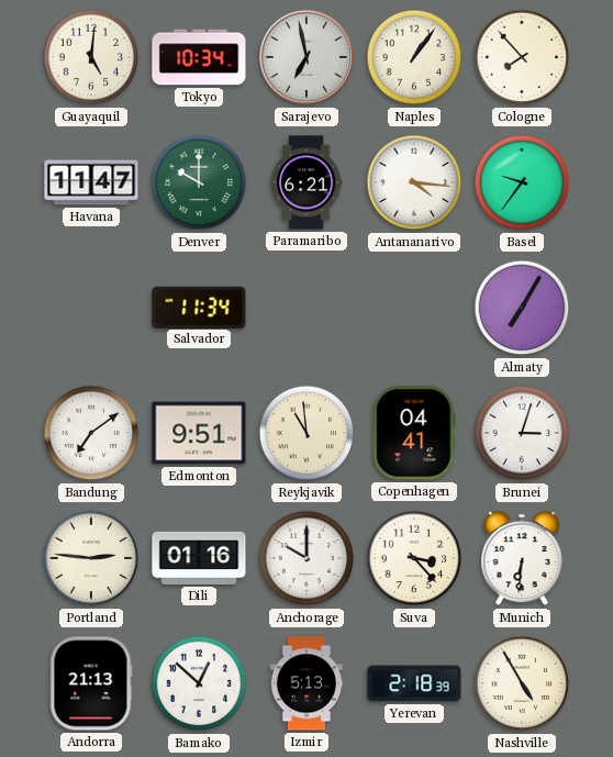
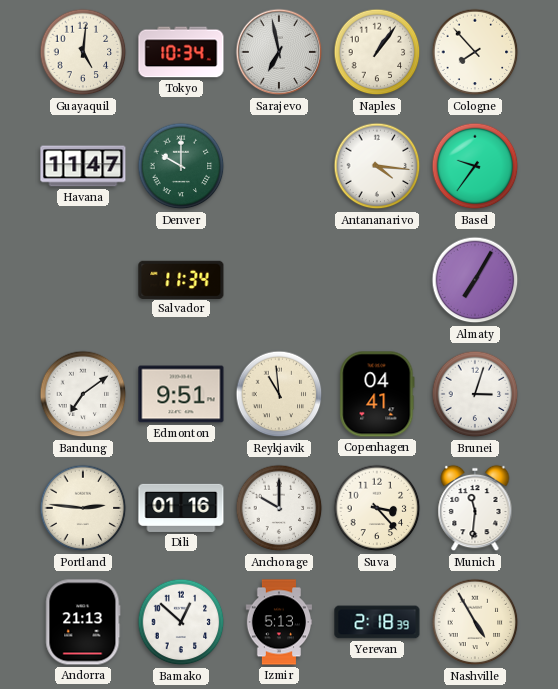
Paramaribo: 6:21 -> none (306, 182)
Munich: 6:31 -> 11:31 (475, 508)
